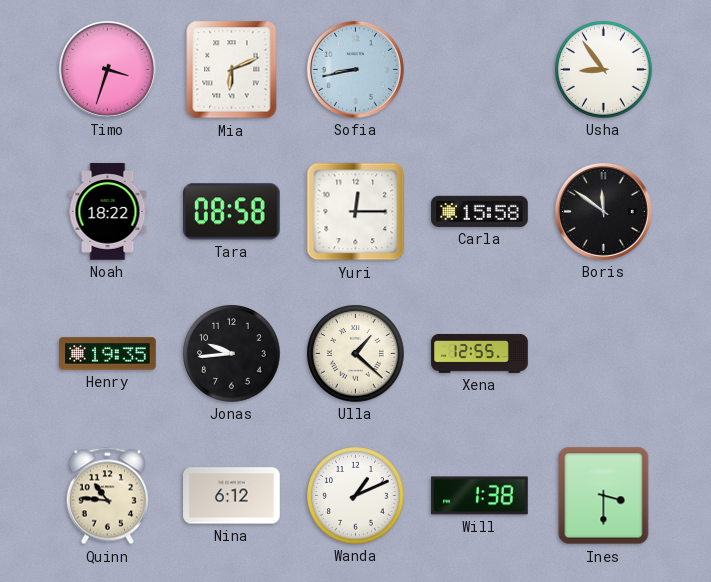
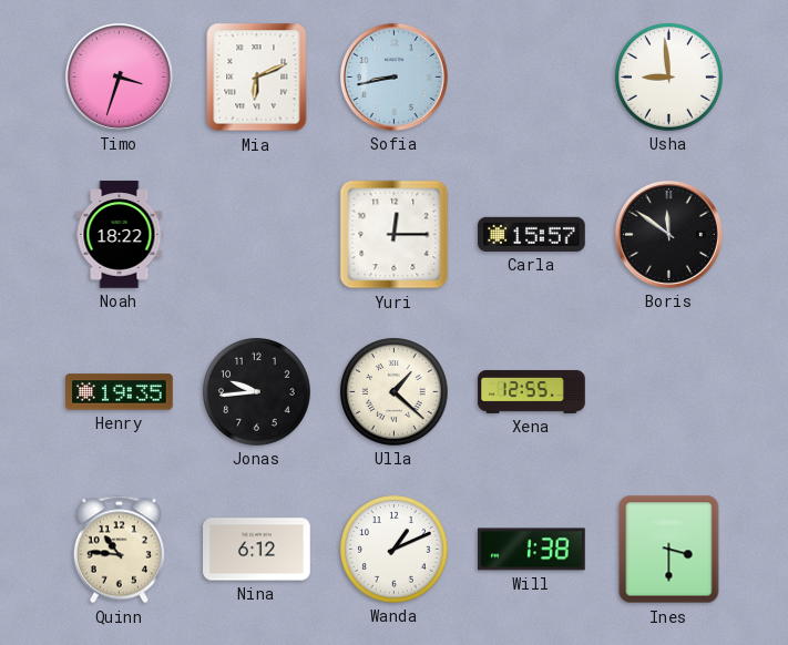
Usha: 8:54 -> 8:59 (669, 78)
Tara: 08:58 -> none (232, 212)
Carla: 15:58 -> 15:57 (532, 234)
